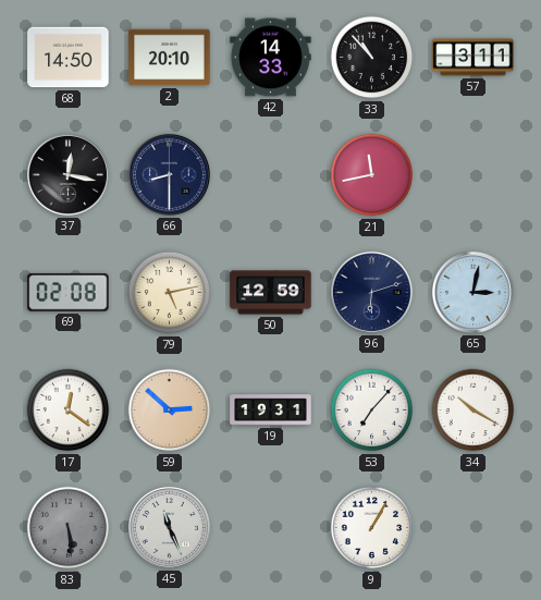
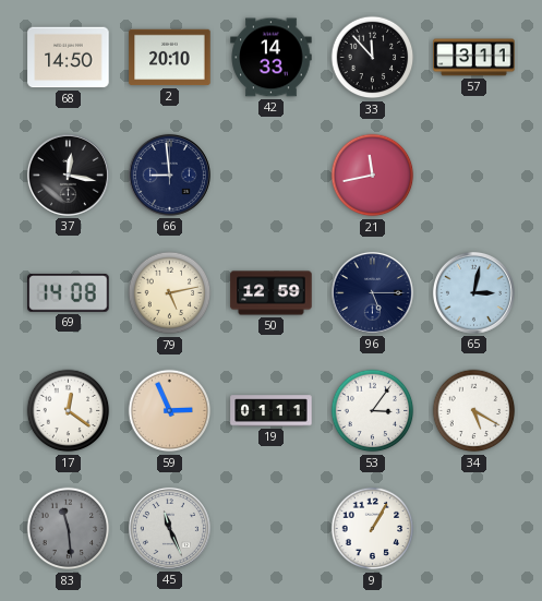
33: 10:53 -> 11:53 (373, 58)
66: 8:30 -> 8:59 (169, 175)
69: 02:08 -> 14:08 (69, 292)
96: 6:12 -> 5:15 (372, 292)
59: 2:52 -> 2:56 (170, 411)
19: 19:31 -> 01:11 (272, 411)
53: 7:07 -> 3:06 (373, 411)
34: 10:20 -> 5:20 (474, 411)
83: 5:29 -> 11:29 (69, 529)
